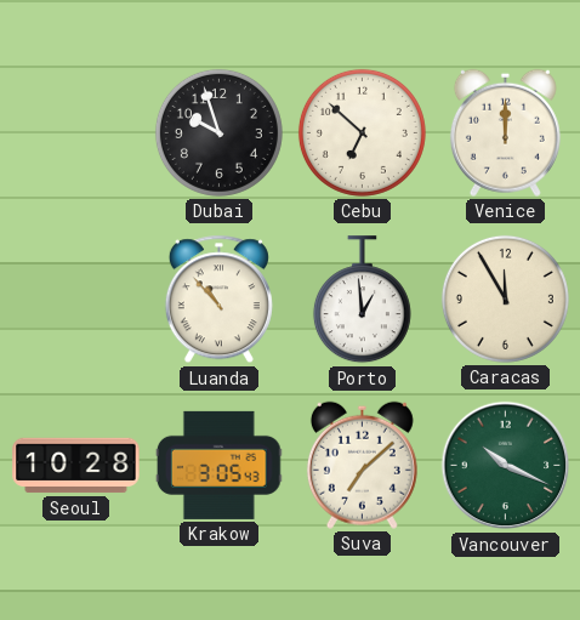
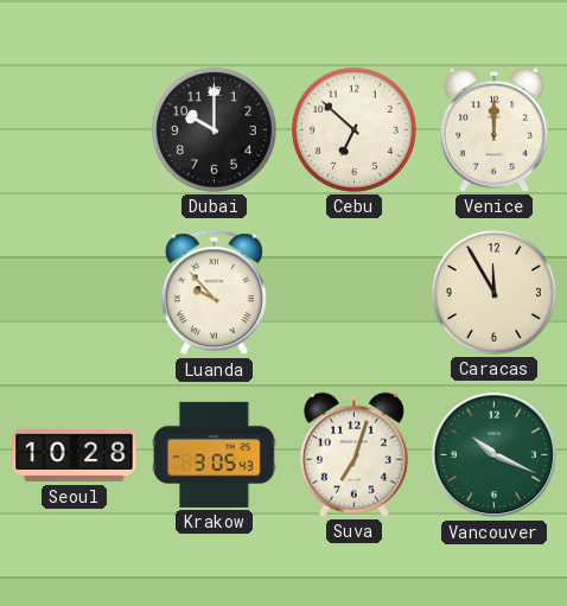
Dubai: 9:57 -> 10:00 (214, 129)
Luanda: 10:53 -> 9:53 (214, 293)
Porto: 12:59 -> none (362, 300)
Suva: 7:08 -> 7:03 (353, 454)
